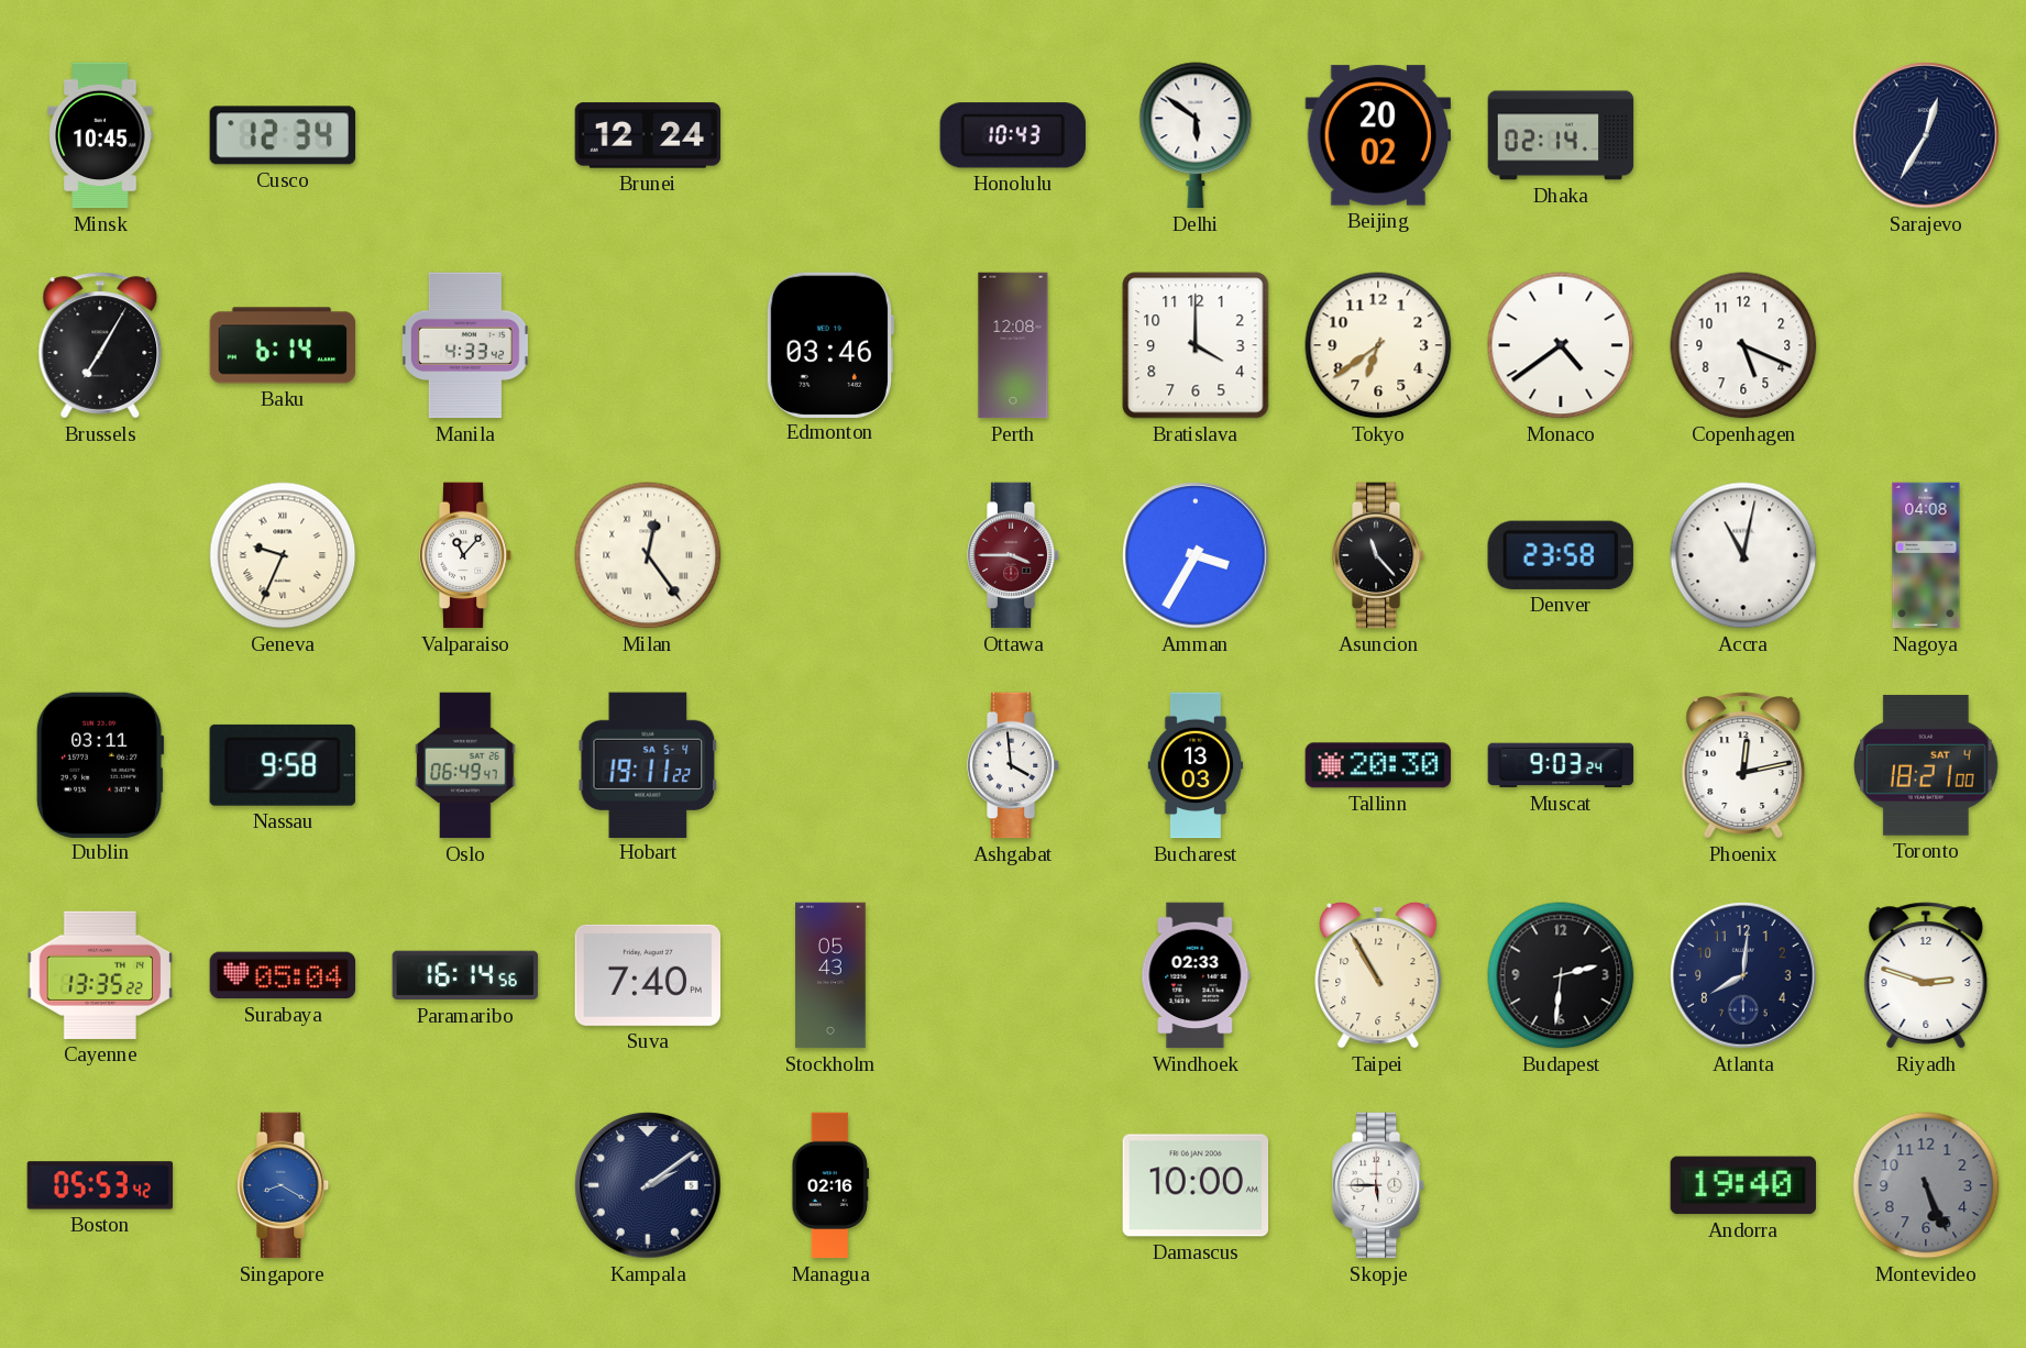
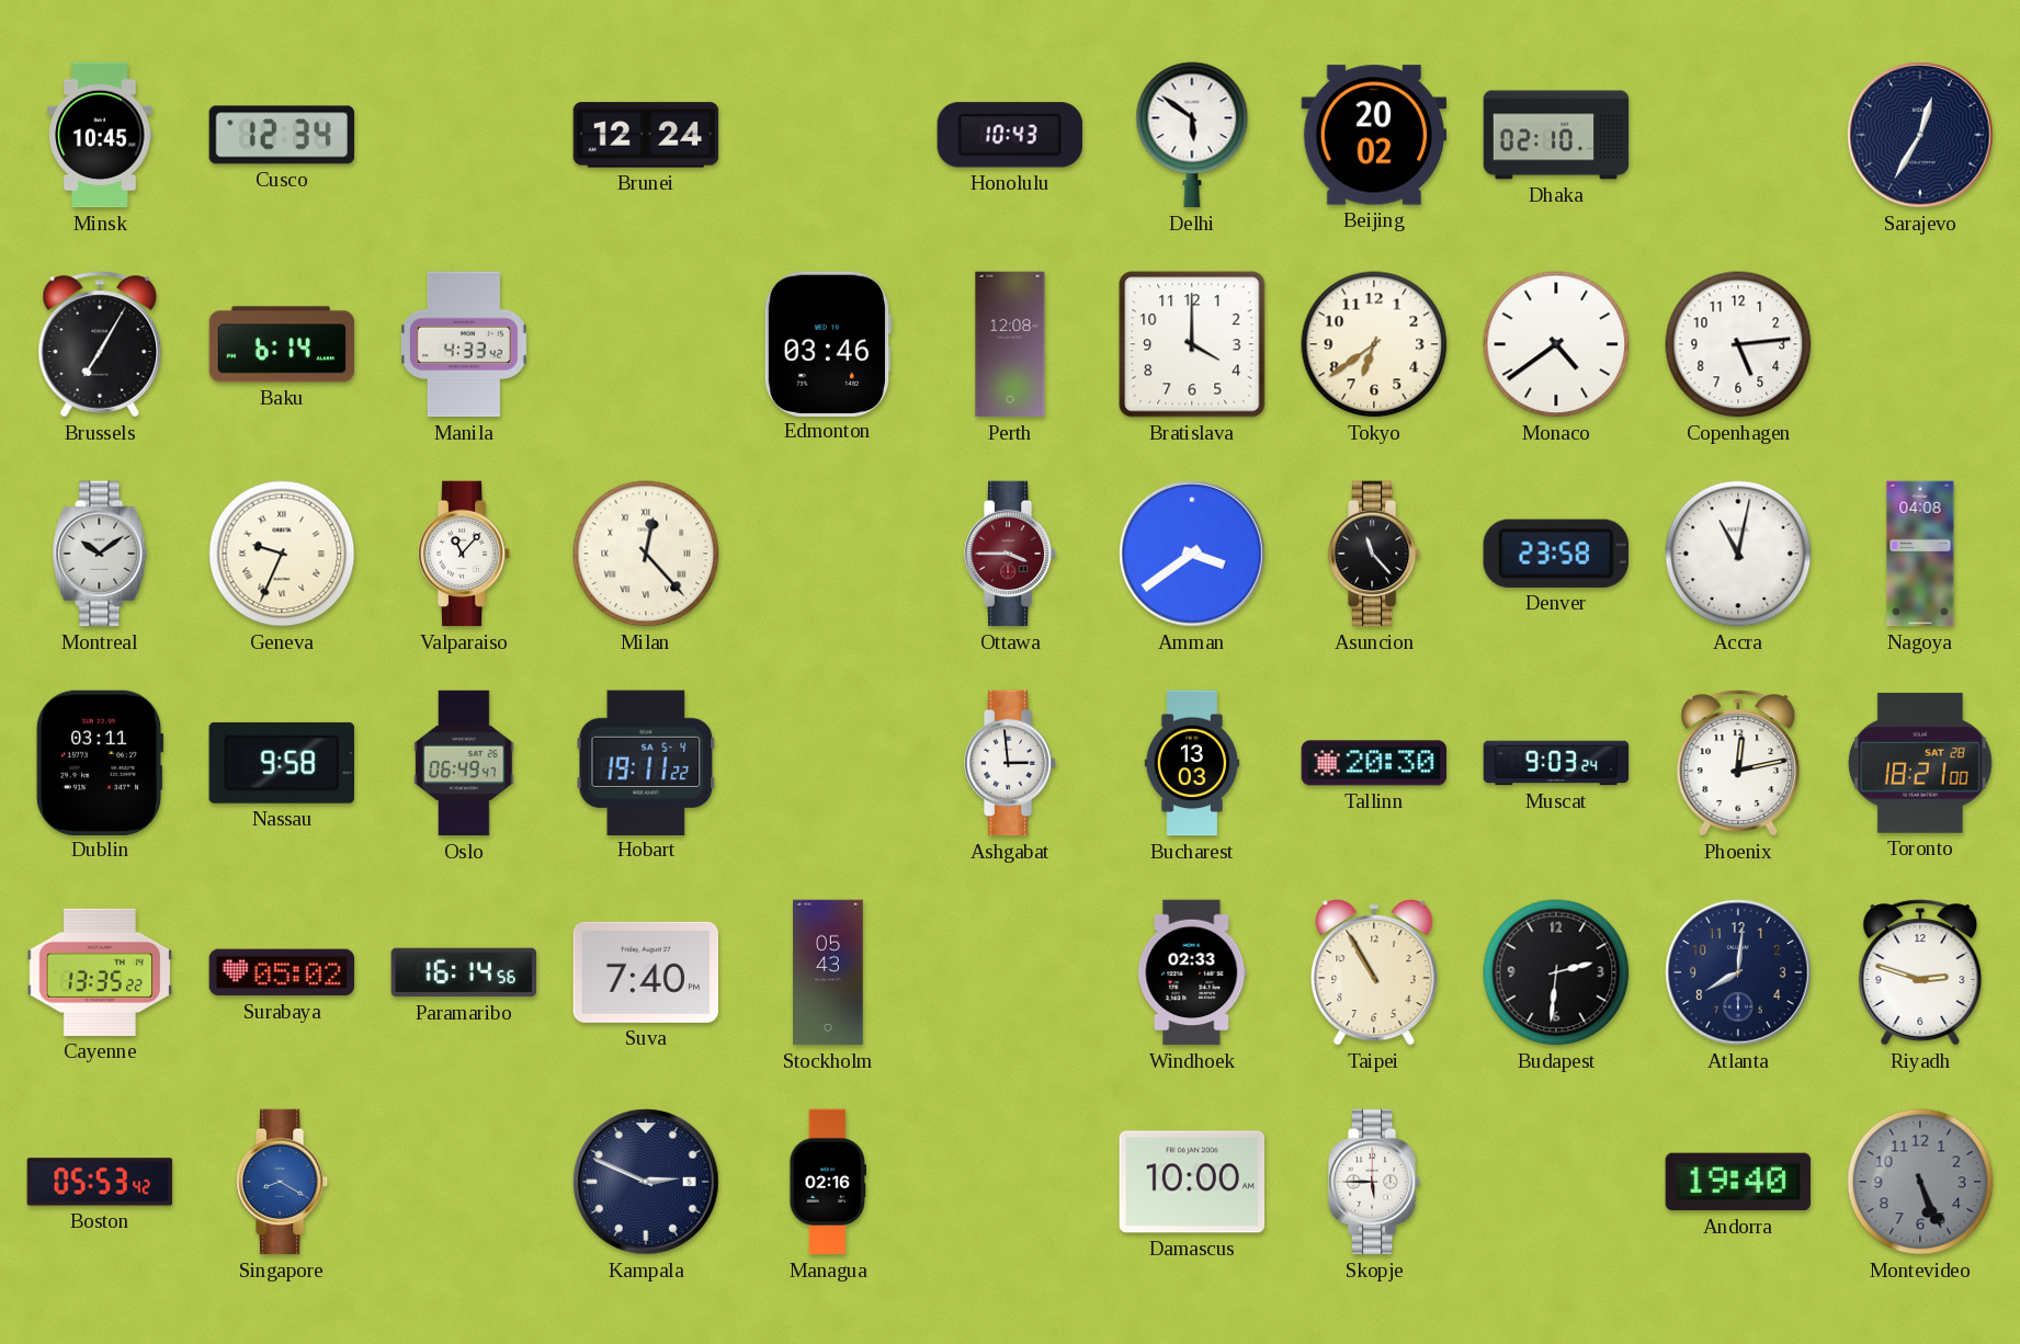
Dhaka: 02:14 -> 02:10 (1556, 135)
Copenhagen: 5:19 -> 5:14 (1738, 344)
Montreal: none -> 10:09 (100, 554)
Milan: 12:24 -> 12:23 (646, 554)
Amman: 3:35 -> 3:39 (1192, 554)
Ashgabat: 3:59 -> 2:59 (1010, 763)
Toronto date: SAT 4 -> SAT 28 (1921, 763)
Surabaya: 05:04 -> 05:02 (282, 972)
Kampala: 2:09 -> 2:49 (646, 1182)
